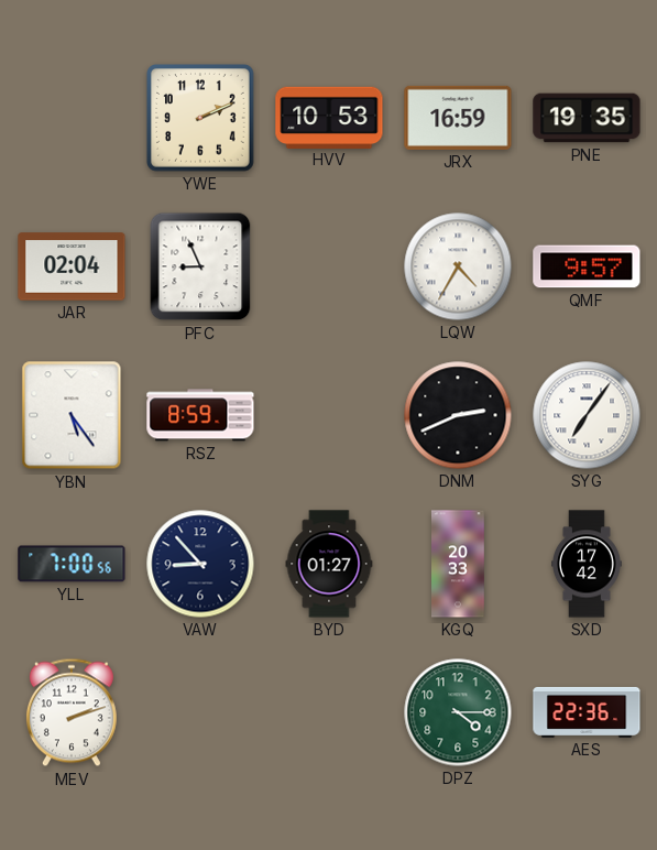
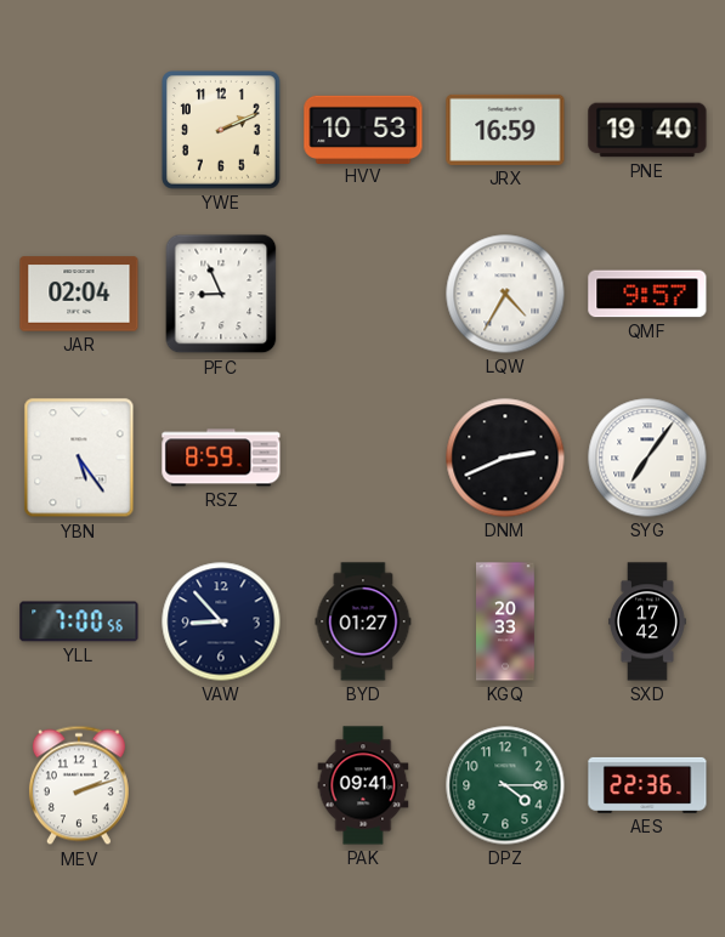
PNE: 19:35 -> 19:40 (647, 130)
PAK: none -> 09:41 (363, 785)
